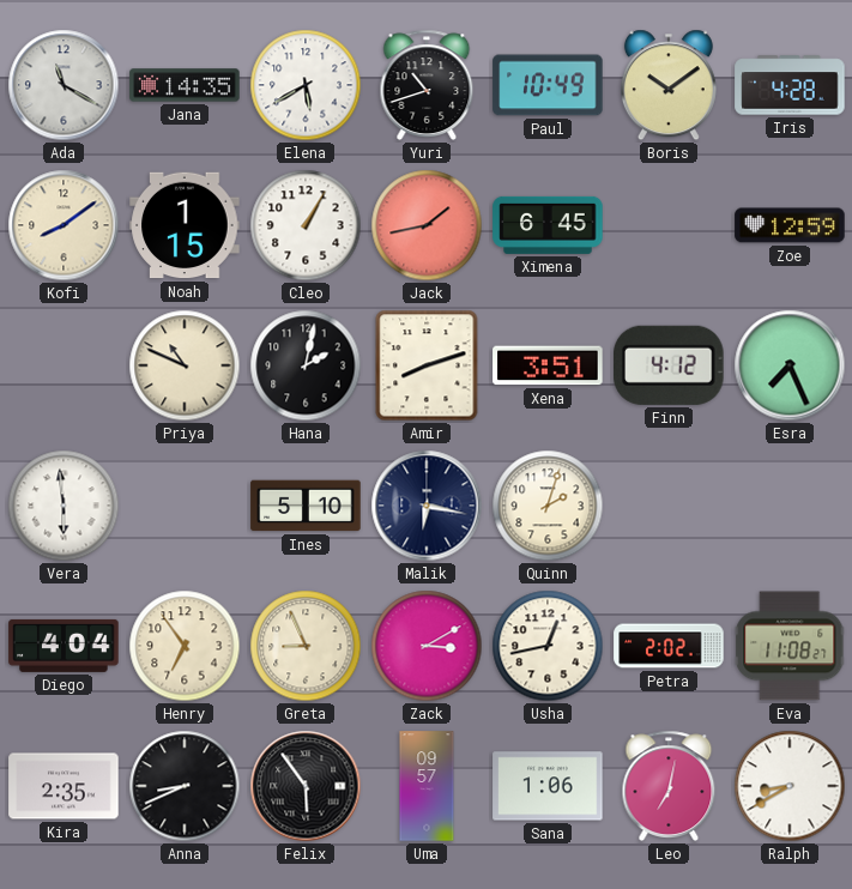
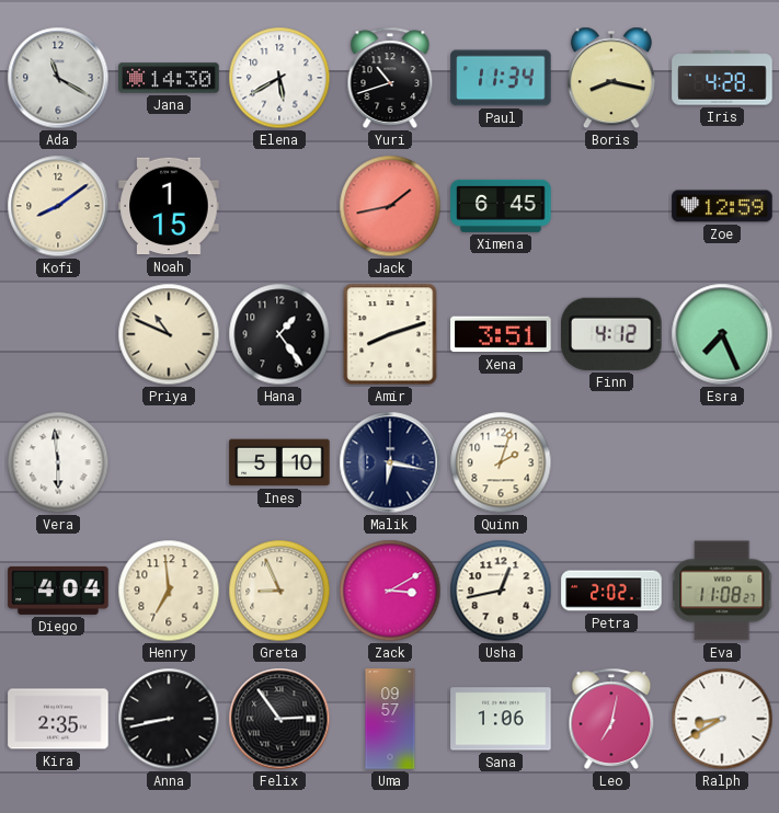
Jana: 14:35 -> 14:30 (169, 78)
Paul: 10:49 -> 11:34 (501, 78)
Boris: 10:09 -> 8:17 (611, 78)
Cleo: 1:05 -> none (306, 225)
Hana: 2:02 -> 1:24 (279, 334)
Henry: 6:54 -> 6:59 (169, 591)
Anna: 8:41 -> 8:43 (169, 719)
Felix: 5:54 -> 2:54 (279, 719)
